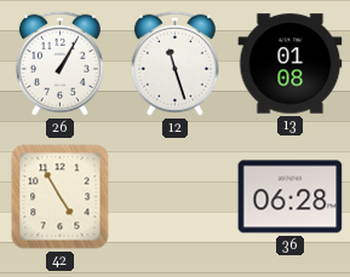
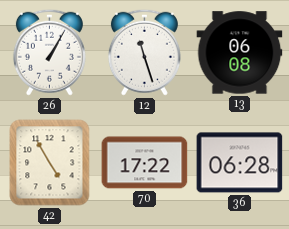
13: 01:08 -> 06:08 (240, 53)
70: none -> 17:22 (145, 163)
